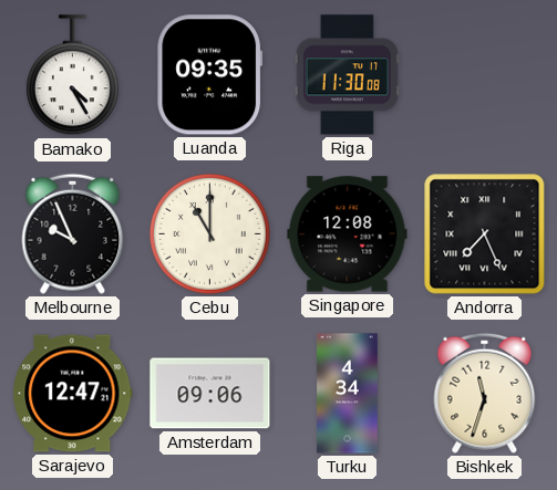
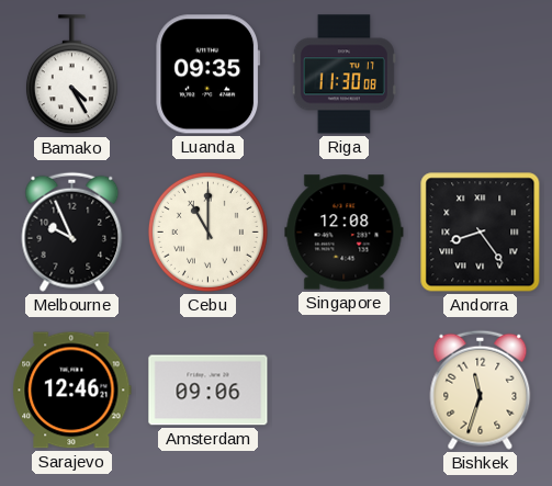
Andorra: 7:26 -> 8:24 (481, 233)
Sarajevo: 12:47 -> 12:46 (72, 391)
Turku: 4:34 -> none (348, 394)
